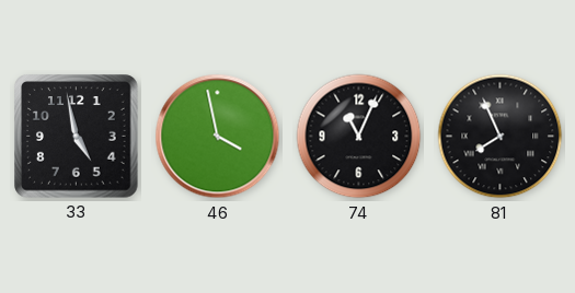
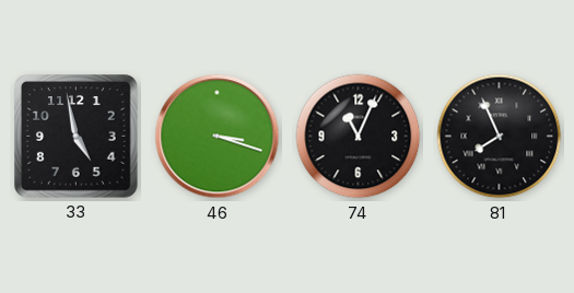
46: 3:58 -> 3:18 (218, 137)
